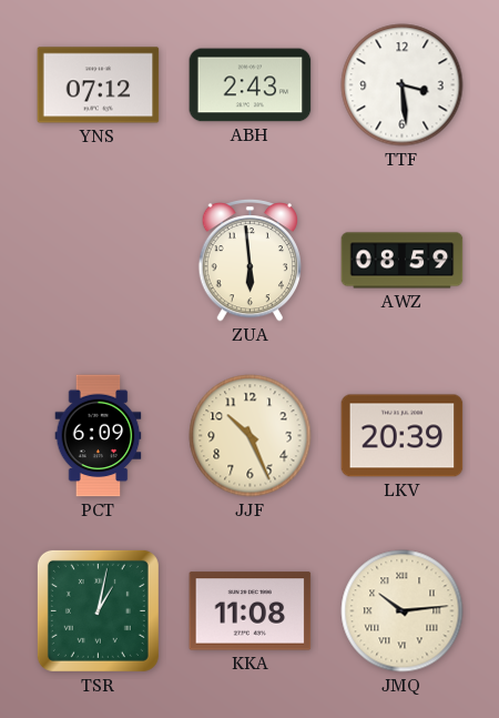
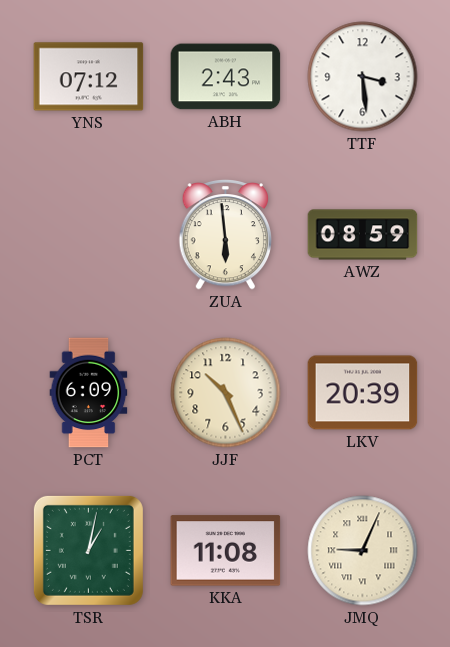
JMQ: 10:14 -> 9:04 (363, 551)
